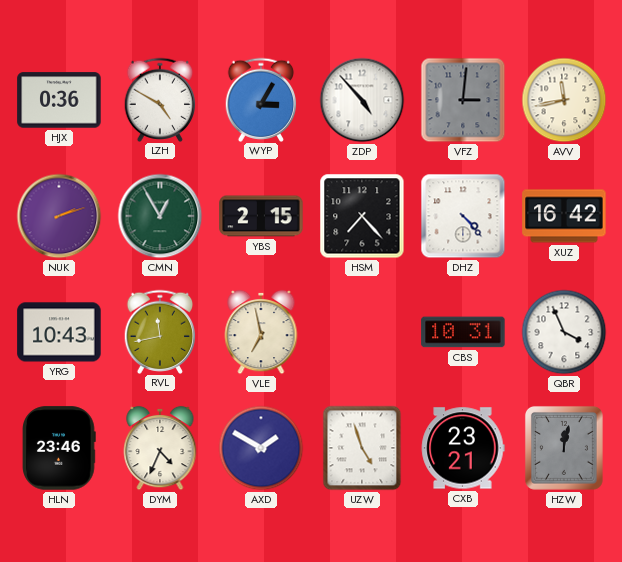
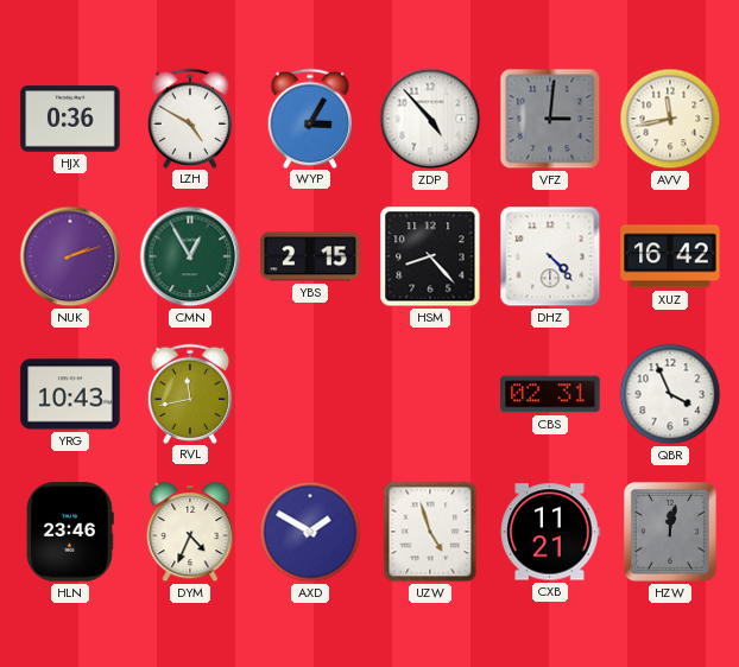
HSM: 7:23 -> 8:23 (430, 256)
VLE: 6:58 -> none (261, 332)
CBS: 10:31 -> 02:31 (550, 394)
CXB: 23:21 -> 11:21 (550, 532)
